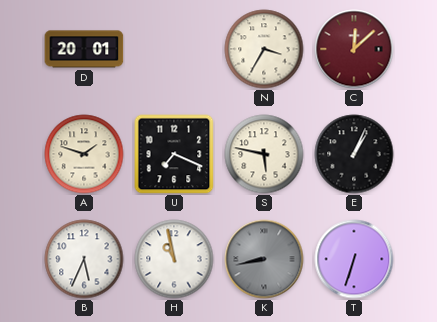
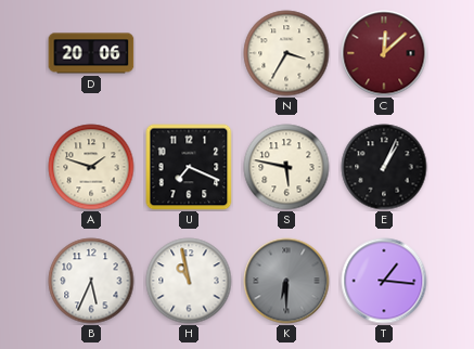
D: 20:01 -> 20:06 (91, 53)
K: 8:43 -> 6:30 (286, 281)
T: 6:33 -> 1:16 (384, 281)
